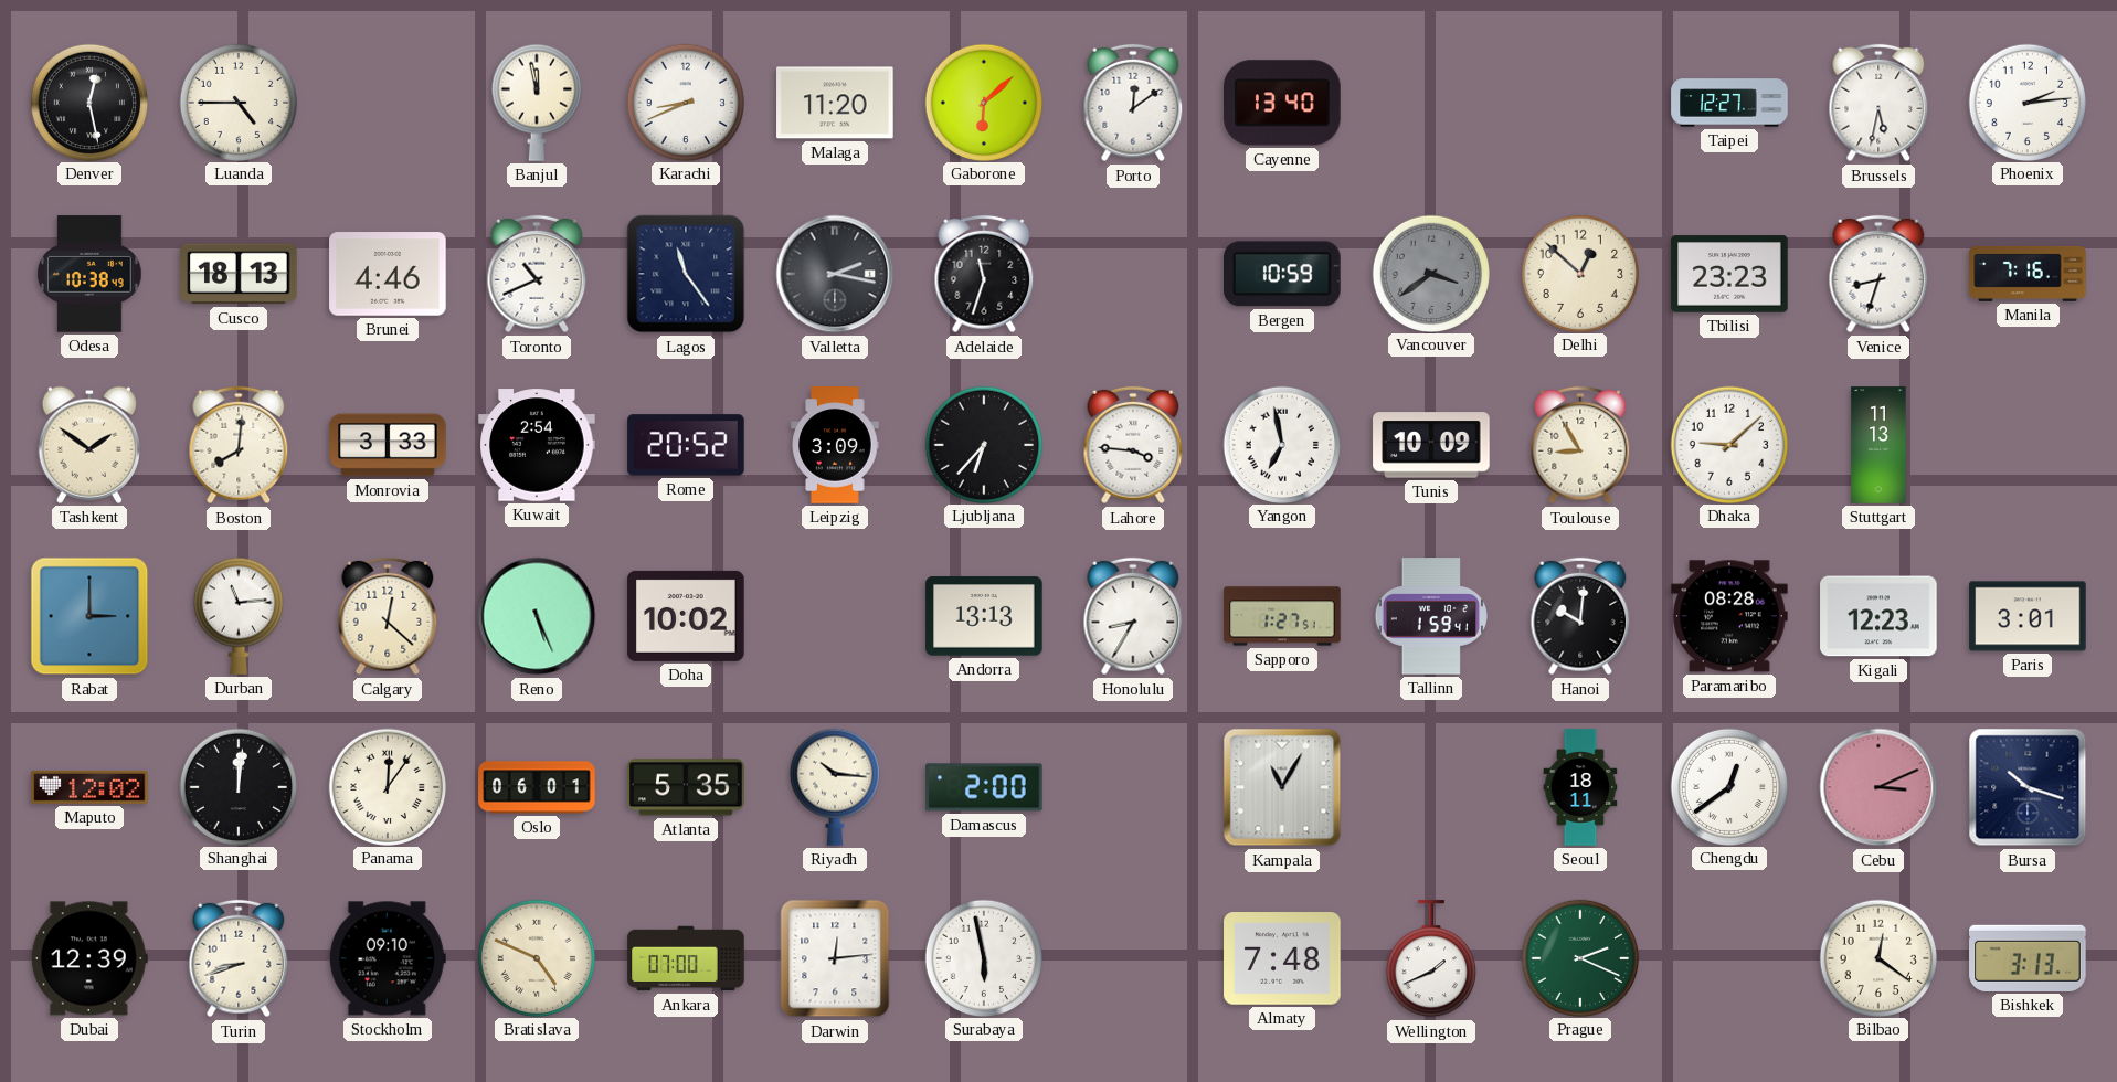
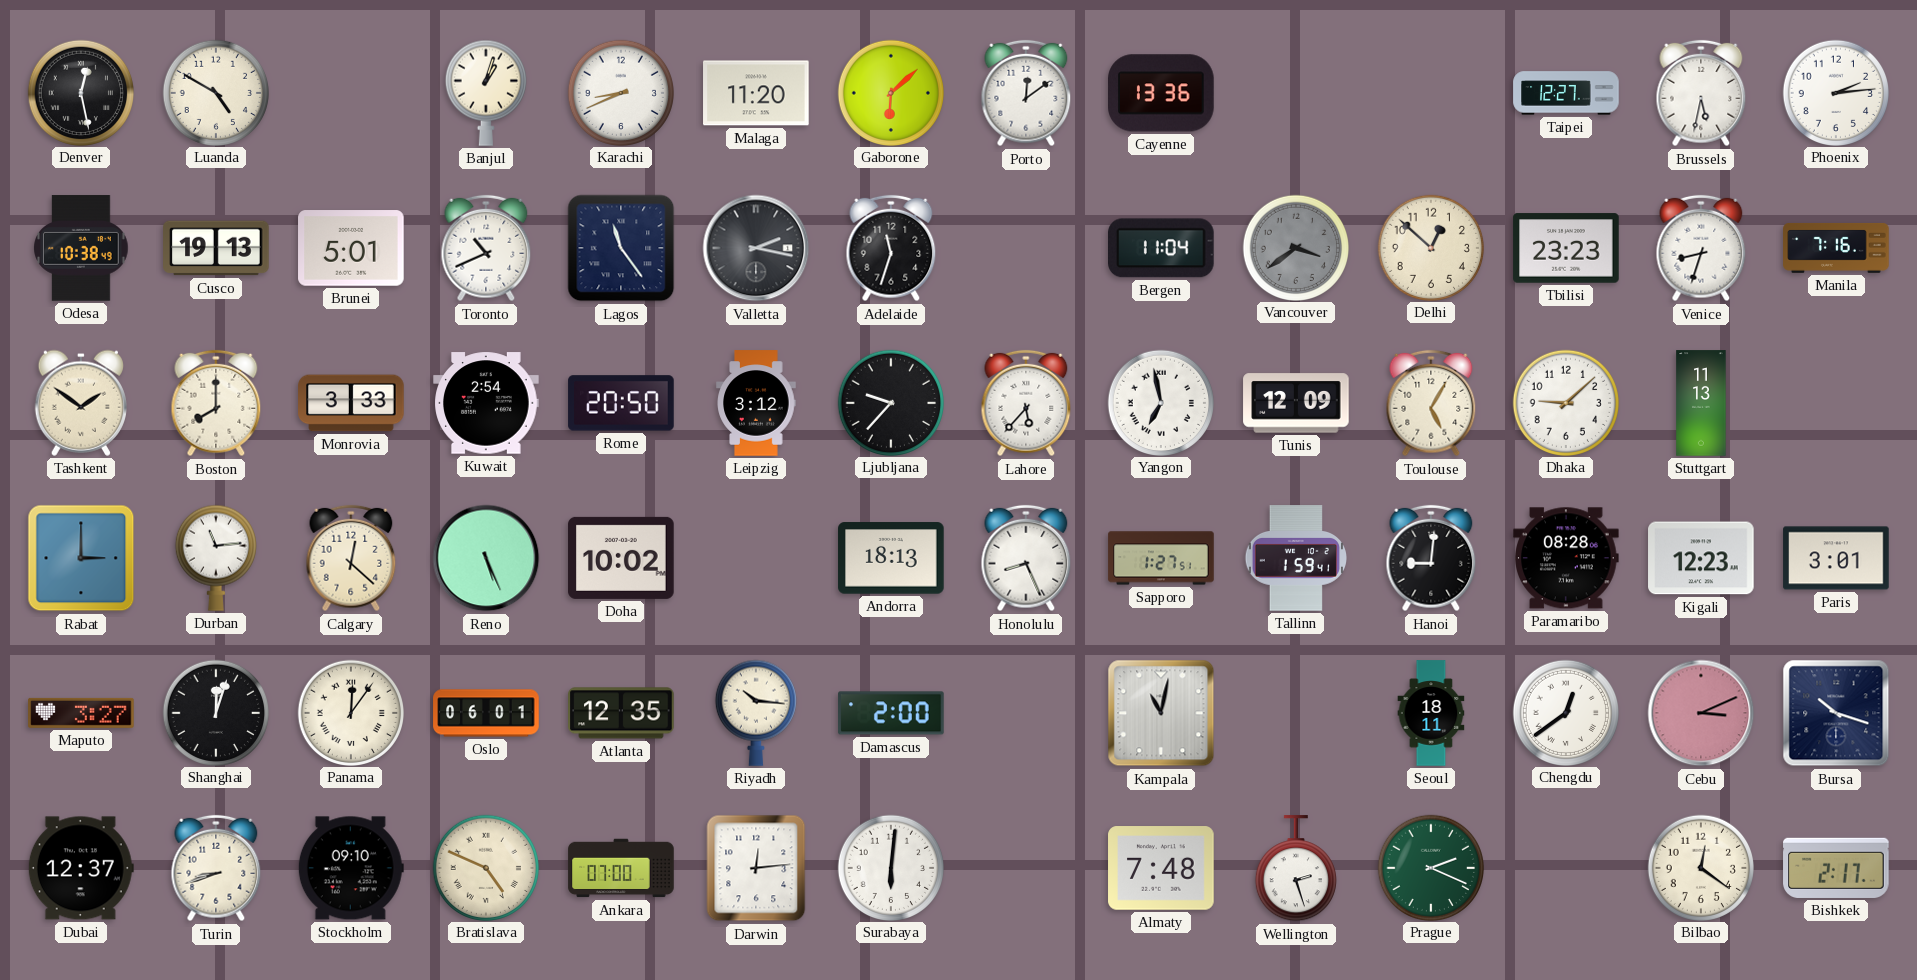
Luanda: 4:45 -> 4:50 (215, 92)
Banjul: 11:58 -> 1:03 (486, 93)
Cayenne: 13:40 -> 13:36 (1161, 93)
Cusco: 18:13 -> 19:13 (216, 248)
Brunei: 4:46 -> 5:01 (351, 248)
Bergen: 10:59 -> 11:04 (1162, 248)
Boston: 8:01 -> 8:00 (216, 403)
Rome: 20:52 -> 20:50 (621, 403)
Leipzig: 3:09 -> 3:12 (756, 403)
Ljubljana: 6:37 -> 9:37 (890, 402)
Lahore: 3:46 -> 5:37 (1026, 403)
Tunis: 10:09 -> 12:09 (1296, 403)
Toulouse: 8:55 -> 5:05 (1431, 403)
Andorra: 13:13 -> 18:13 (891, 558)
Honolulu: 8:35 -> 8:26 (1026, 558)
Hanoi: 10:01 -> 9:01 (1431, 558)
Maputo: 12:02 -> 3:27 (81, 713)
Shanghai: 12:01 -> 12:03 (215, 712)
Atlanta: 5:35 -> 12:35 (621, 713)
Kampala: 11:05 -> 11:02 (1161, 713)
Dubai: 12:39 -> 12:37 (81, 868)
Surabaya: 5:58 -> 6:01 (890, 867)
Wellington: 1:41 -> 2:27 (1296, 869)
Bishkek: 3:13 -> 2:17 (1836, 868)
